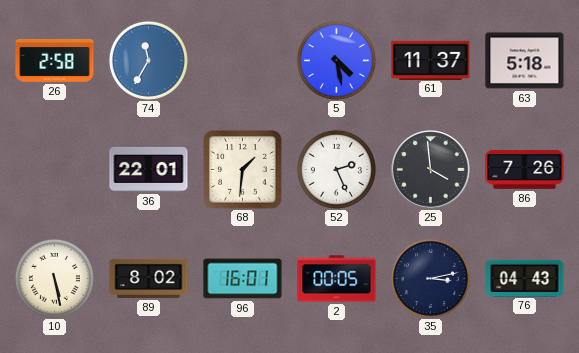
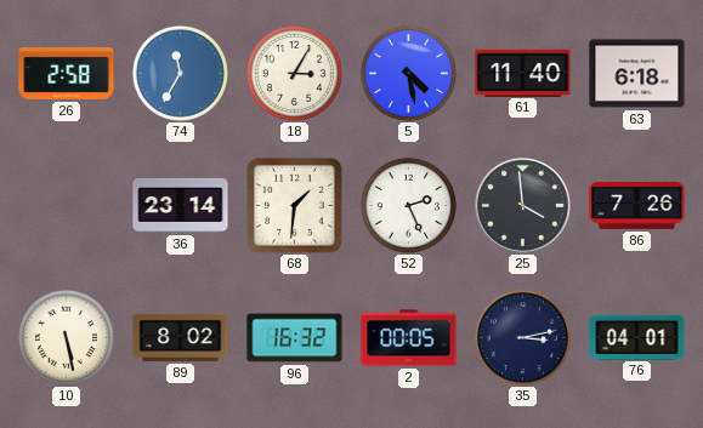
18: none -> 3:05 (294, 73)
61: 11:37 -> 11:40 (523, 73)
63: 5:18 -> 6:18 (637, 74)
36: 22:01 -> 23:14 (181, 205)
96: 16:01 -> 16:32 (295, 338)
76: 04:43 -> 04:01 (637, 337)
